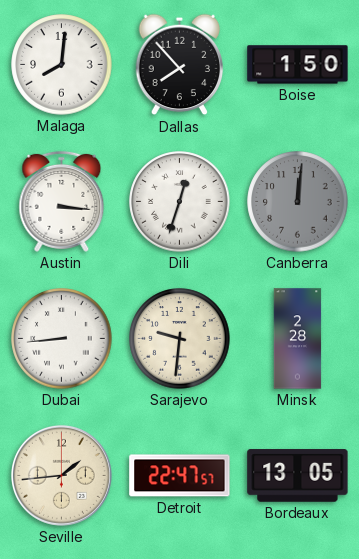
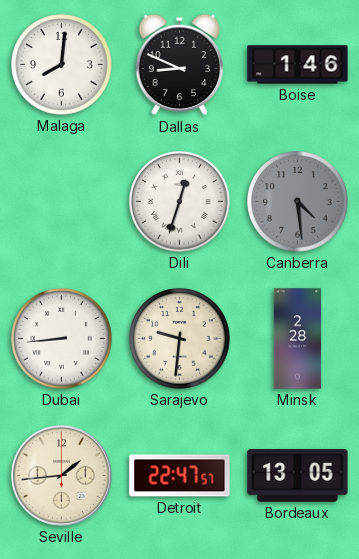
Dallas: 7:53 -> 8:49 (180, 65)
Boise: 1:50 -> 1:46 (298, 65)
Austin: 3:16 -> none (62, 201)
Canberra: 12:01 -> 4:29 (298, 202)
